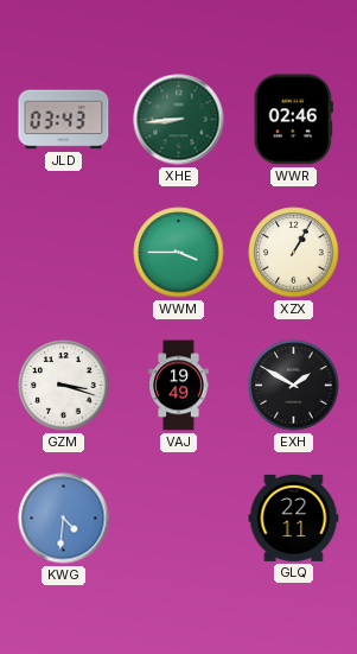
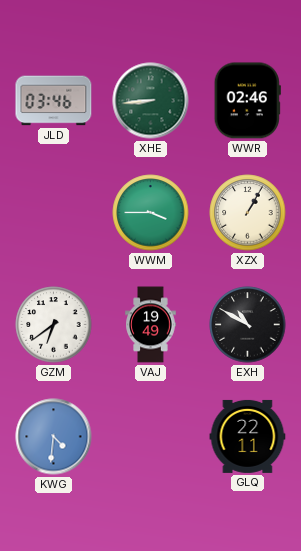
JLD: 03:43 -> 03:46 (54, 101)
GZM: 3:18 -> 6:39 (54, 325)
EXH: 1:50 -> 10:50 (248, 325)
